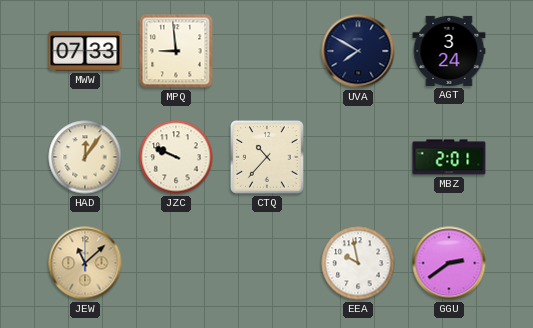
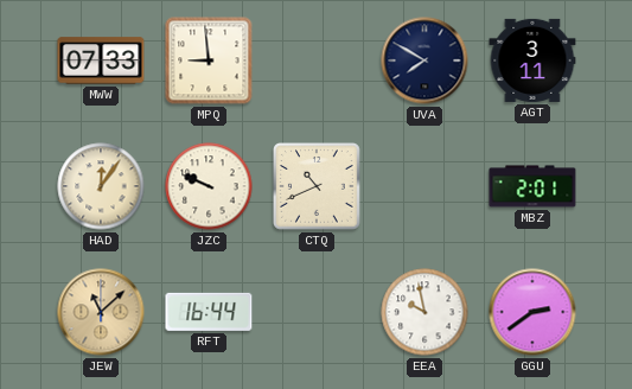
AGT: 3:24 -> 3:11 (532, 60)
CTQ: 10:37 -> 10:41 (318, 187)
RFT: none -> 16:44 (209, 312)
